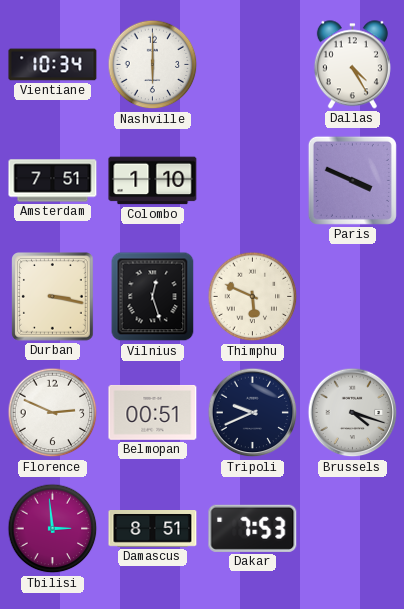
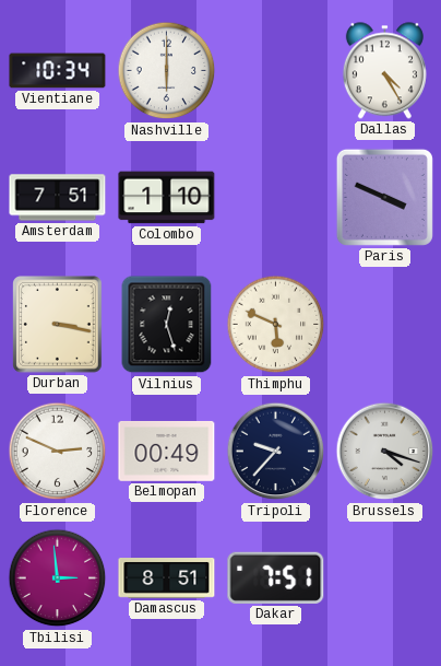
Belmopan: 00:51 -> 00:49 (167, 451)
Tripoli: 9:41 -> 9:37 (276, 452)
Dakar: 7:53 -> 7:51 (276, 577)
